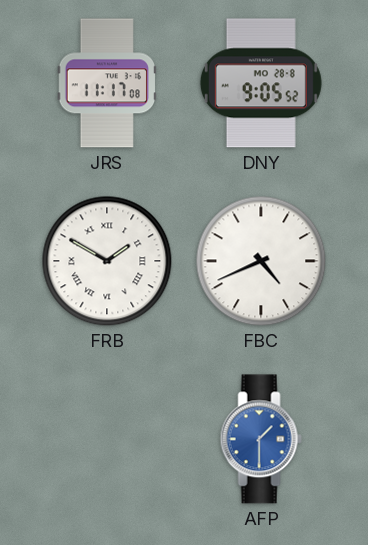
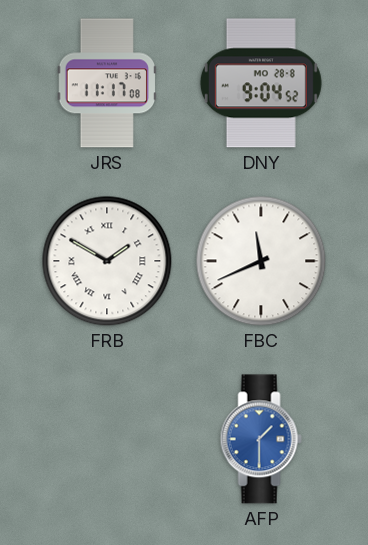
DNY: 9:05 -> 9:04 (261, 83)
FBC: 4:41 -> 11:41 (261, 261)
